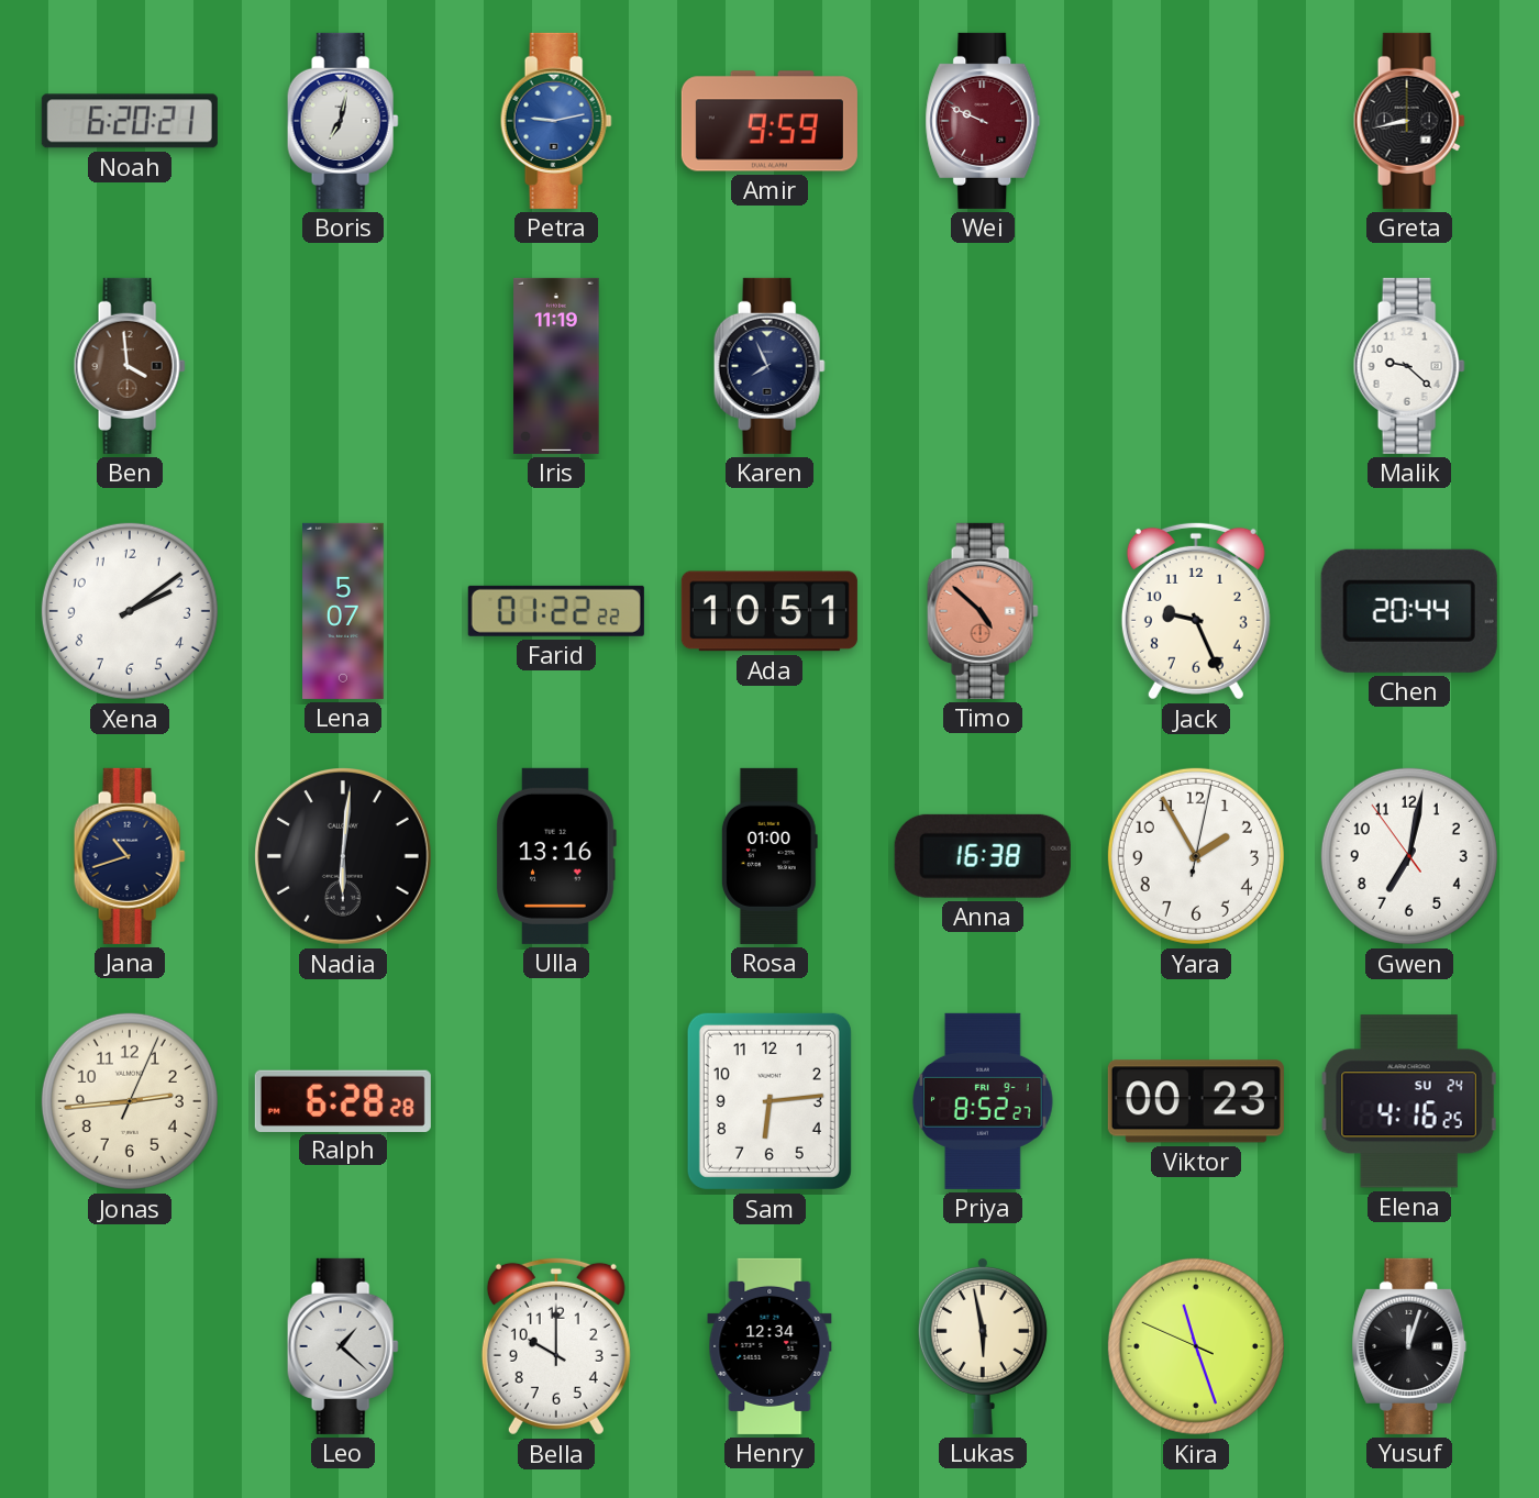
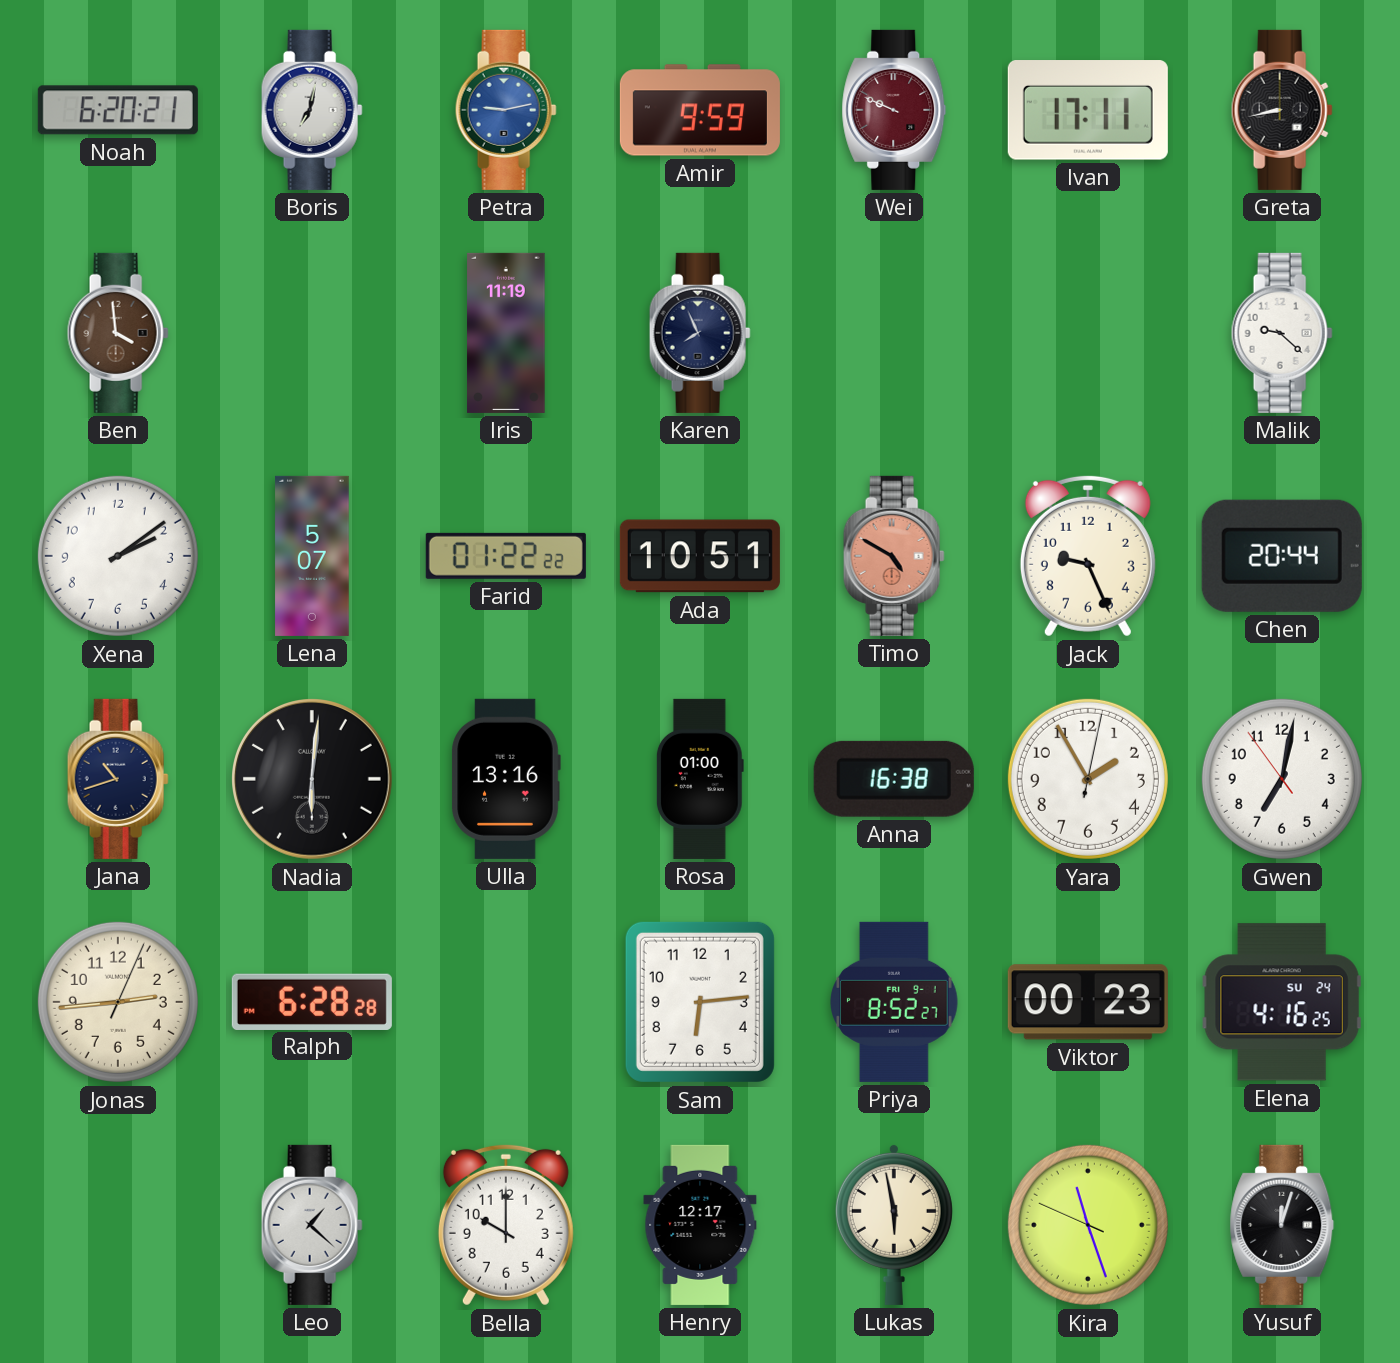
Ivan: none -> 17:11 (1088, 110)
Timo: 4:52 -> 4:50 (894, 556)
Henry: 12:34 -> 12:17 (700, 1225)
